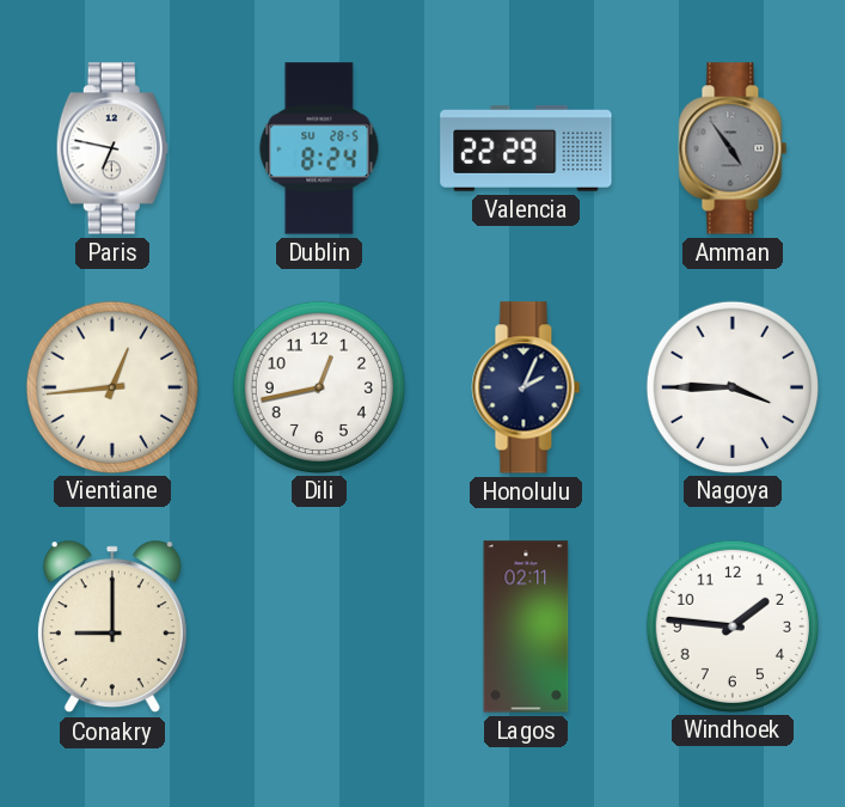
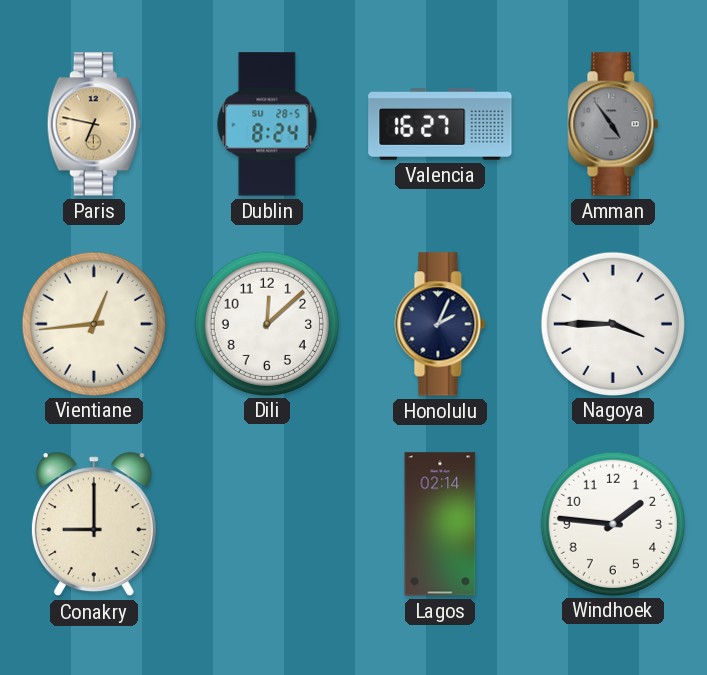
Paris dial: white -> champagne (94, 124)
Valencia: 22:29 -> 16:27 (440, 124)
Dili: 12:43 -> 12:08 (266, 323)
Lagos: 02:11 -> 02:14 (440, 524)
